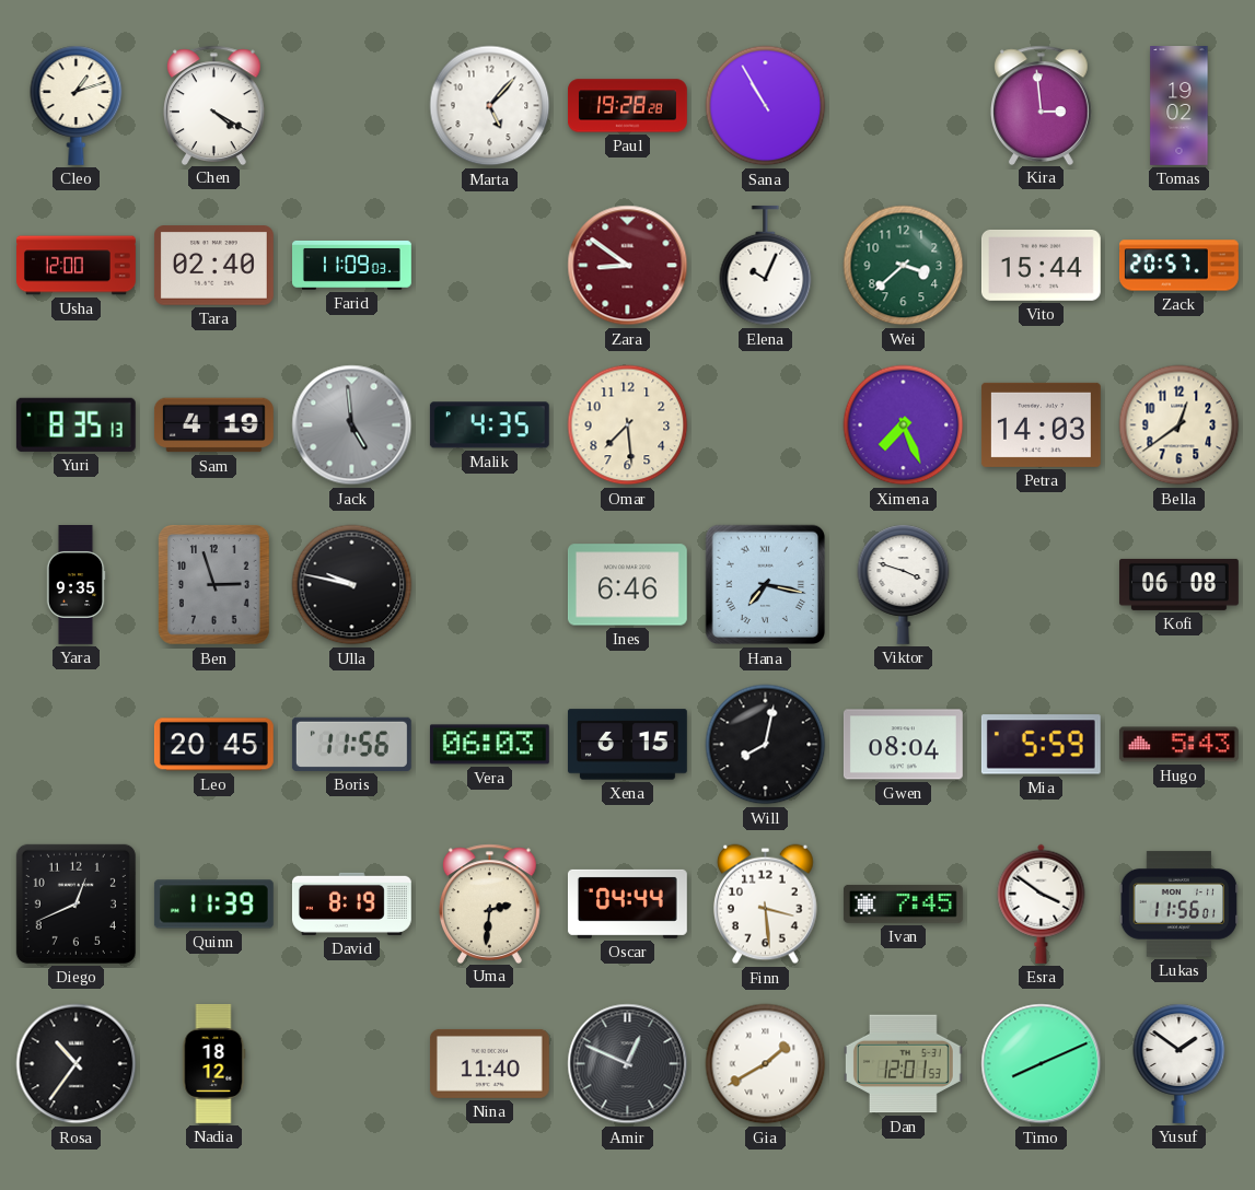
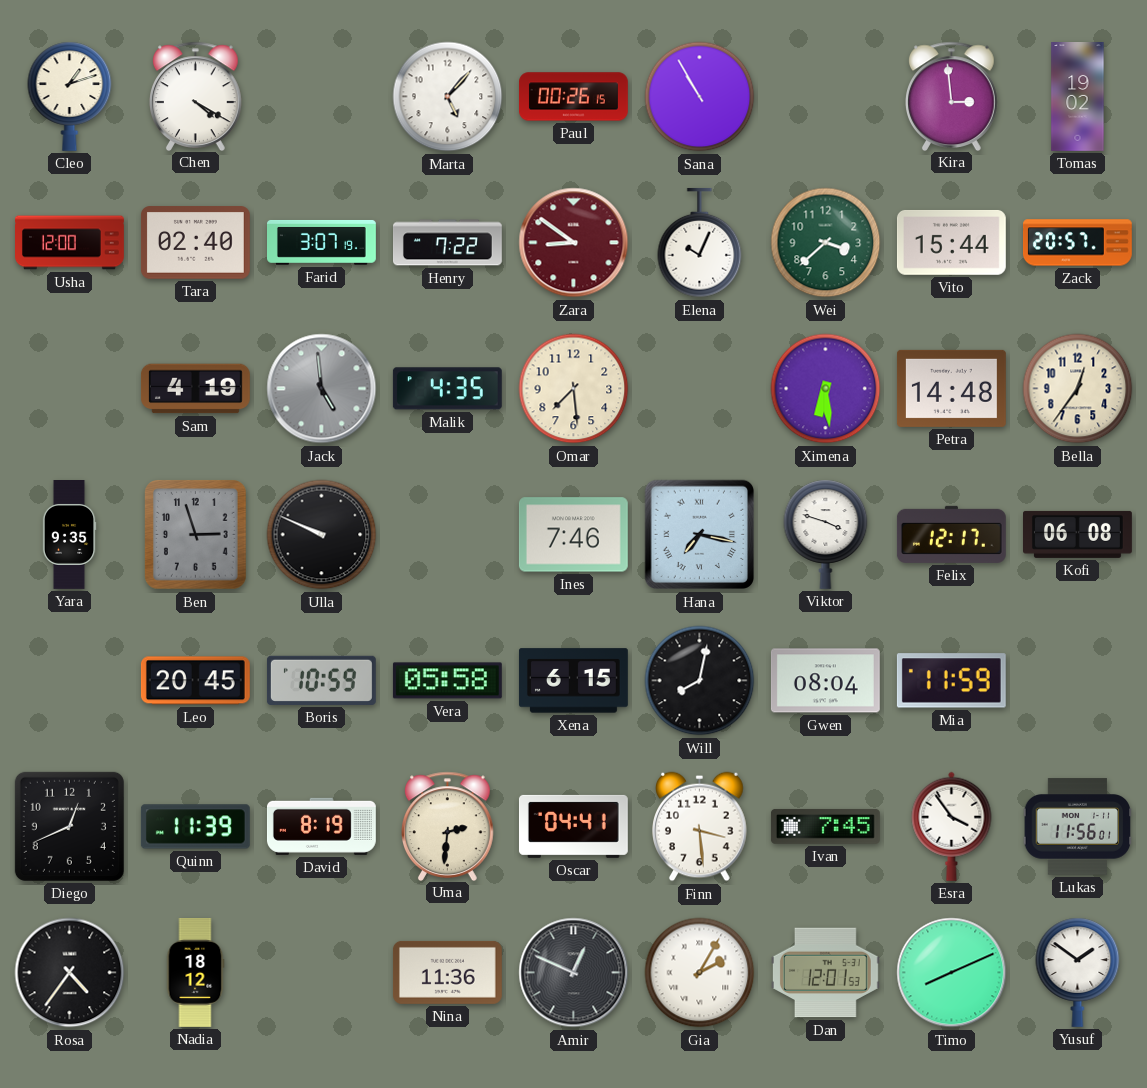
Paul: 19:28 -> 00:26 (574, 97)
Farid: 11:09 -> 3:07 (322, 242)
Henry: none -> 7:22 (448, 243)
Yuri: 8:35 -> none (75, 424)
Ximena: 7:26 -> 6:29 (826, 389)
Petra: 14:03 -> 14:48 (951, 388)
Bella: 12:39 -> 12:36 (1078, 389)
Ulla: 9:47 -> 9:49 (322, 535)
Ines: 6:46 -> 7:46 (573, 535)
Felix: none -> 12:17 (951, 534)
Boris: 11:56 -> 10:59 (321, 680)
Vera: 06:03 -> 05:58 (447, 681)
Mia: 5:59 -> 11:59 (951, 681)
Hugo: 5:43 -> none (1178, 745)
Oscar: 04:44 -> 04:41 (573, 826)
Esra: 3:51 -> 3:54 (952, 826)
Rosa: 10:36 -> 4:36 (70, 973)
Nina: 11:40 -> 11:36 (447, 972)
Gia: 1:40 -> 2:05 (700, 973)
